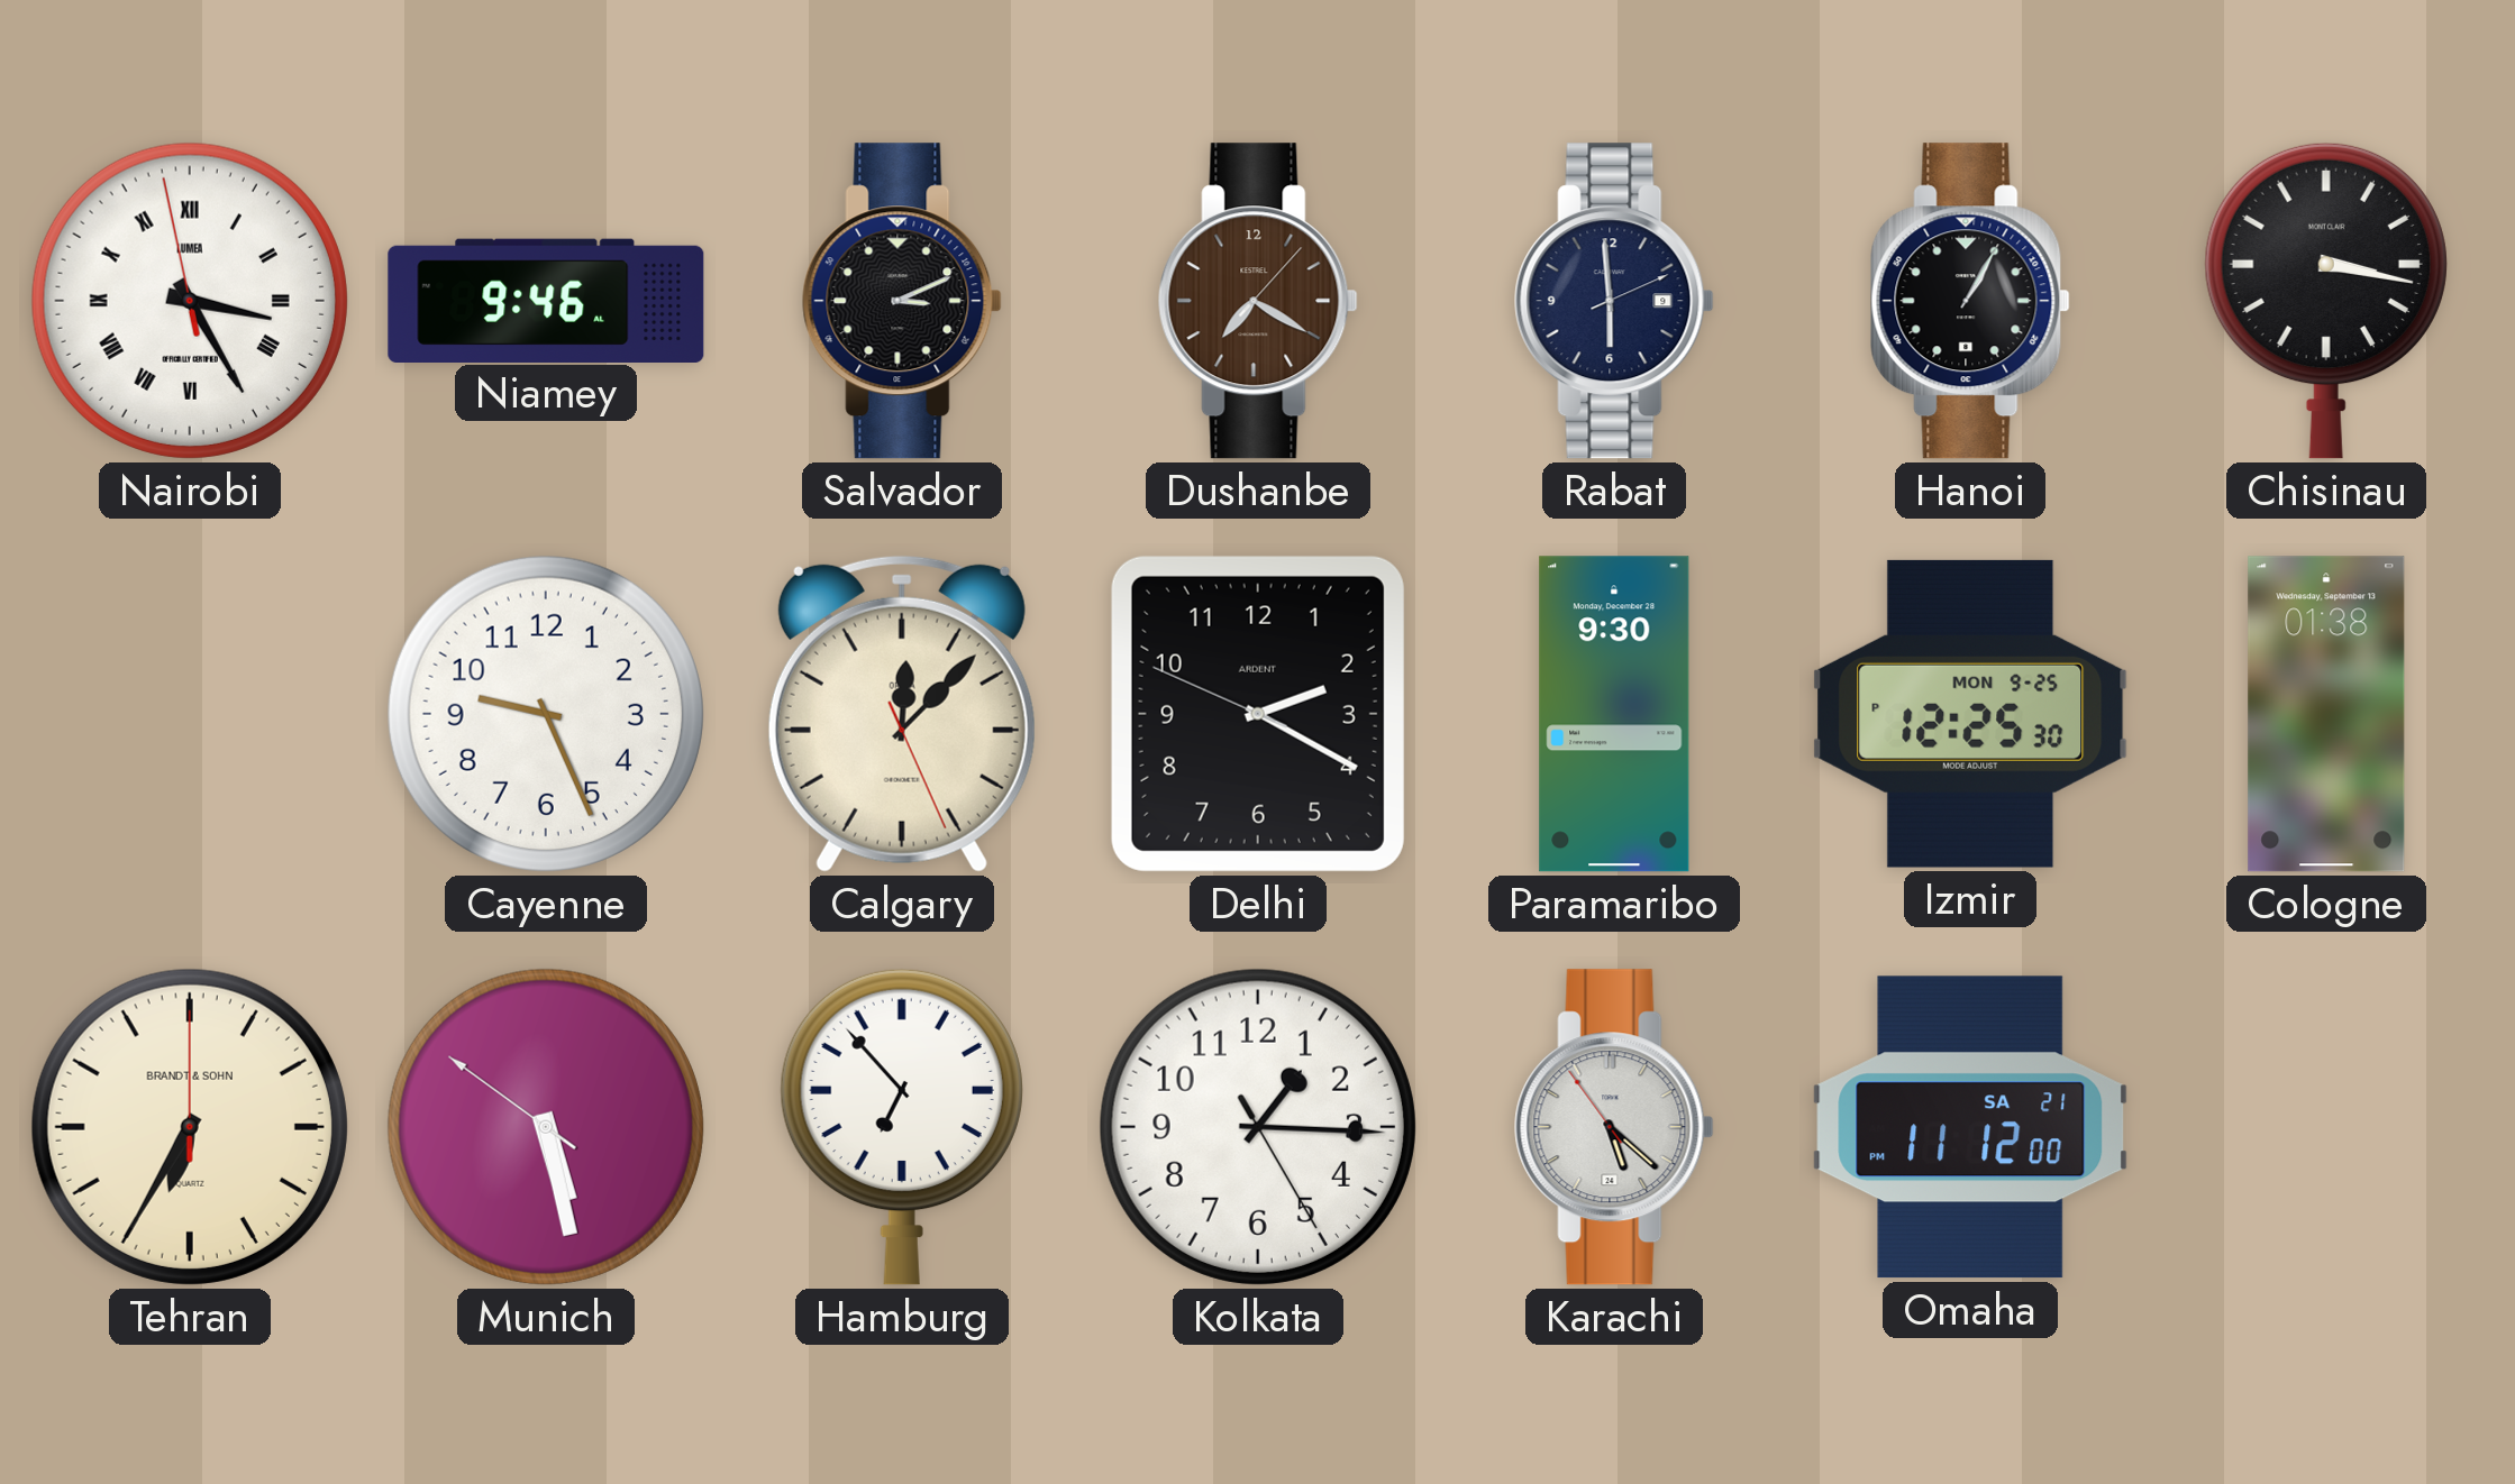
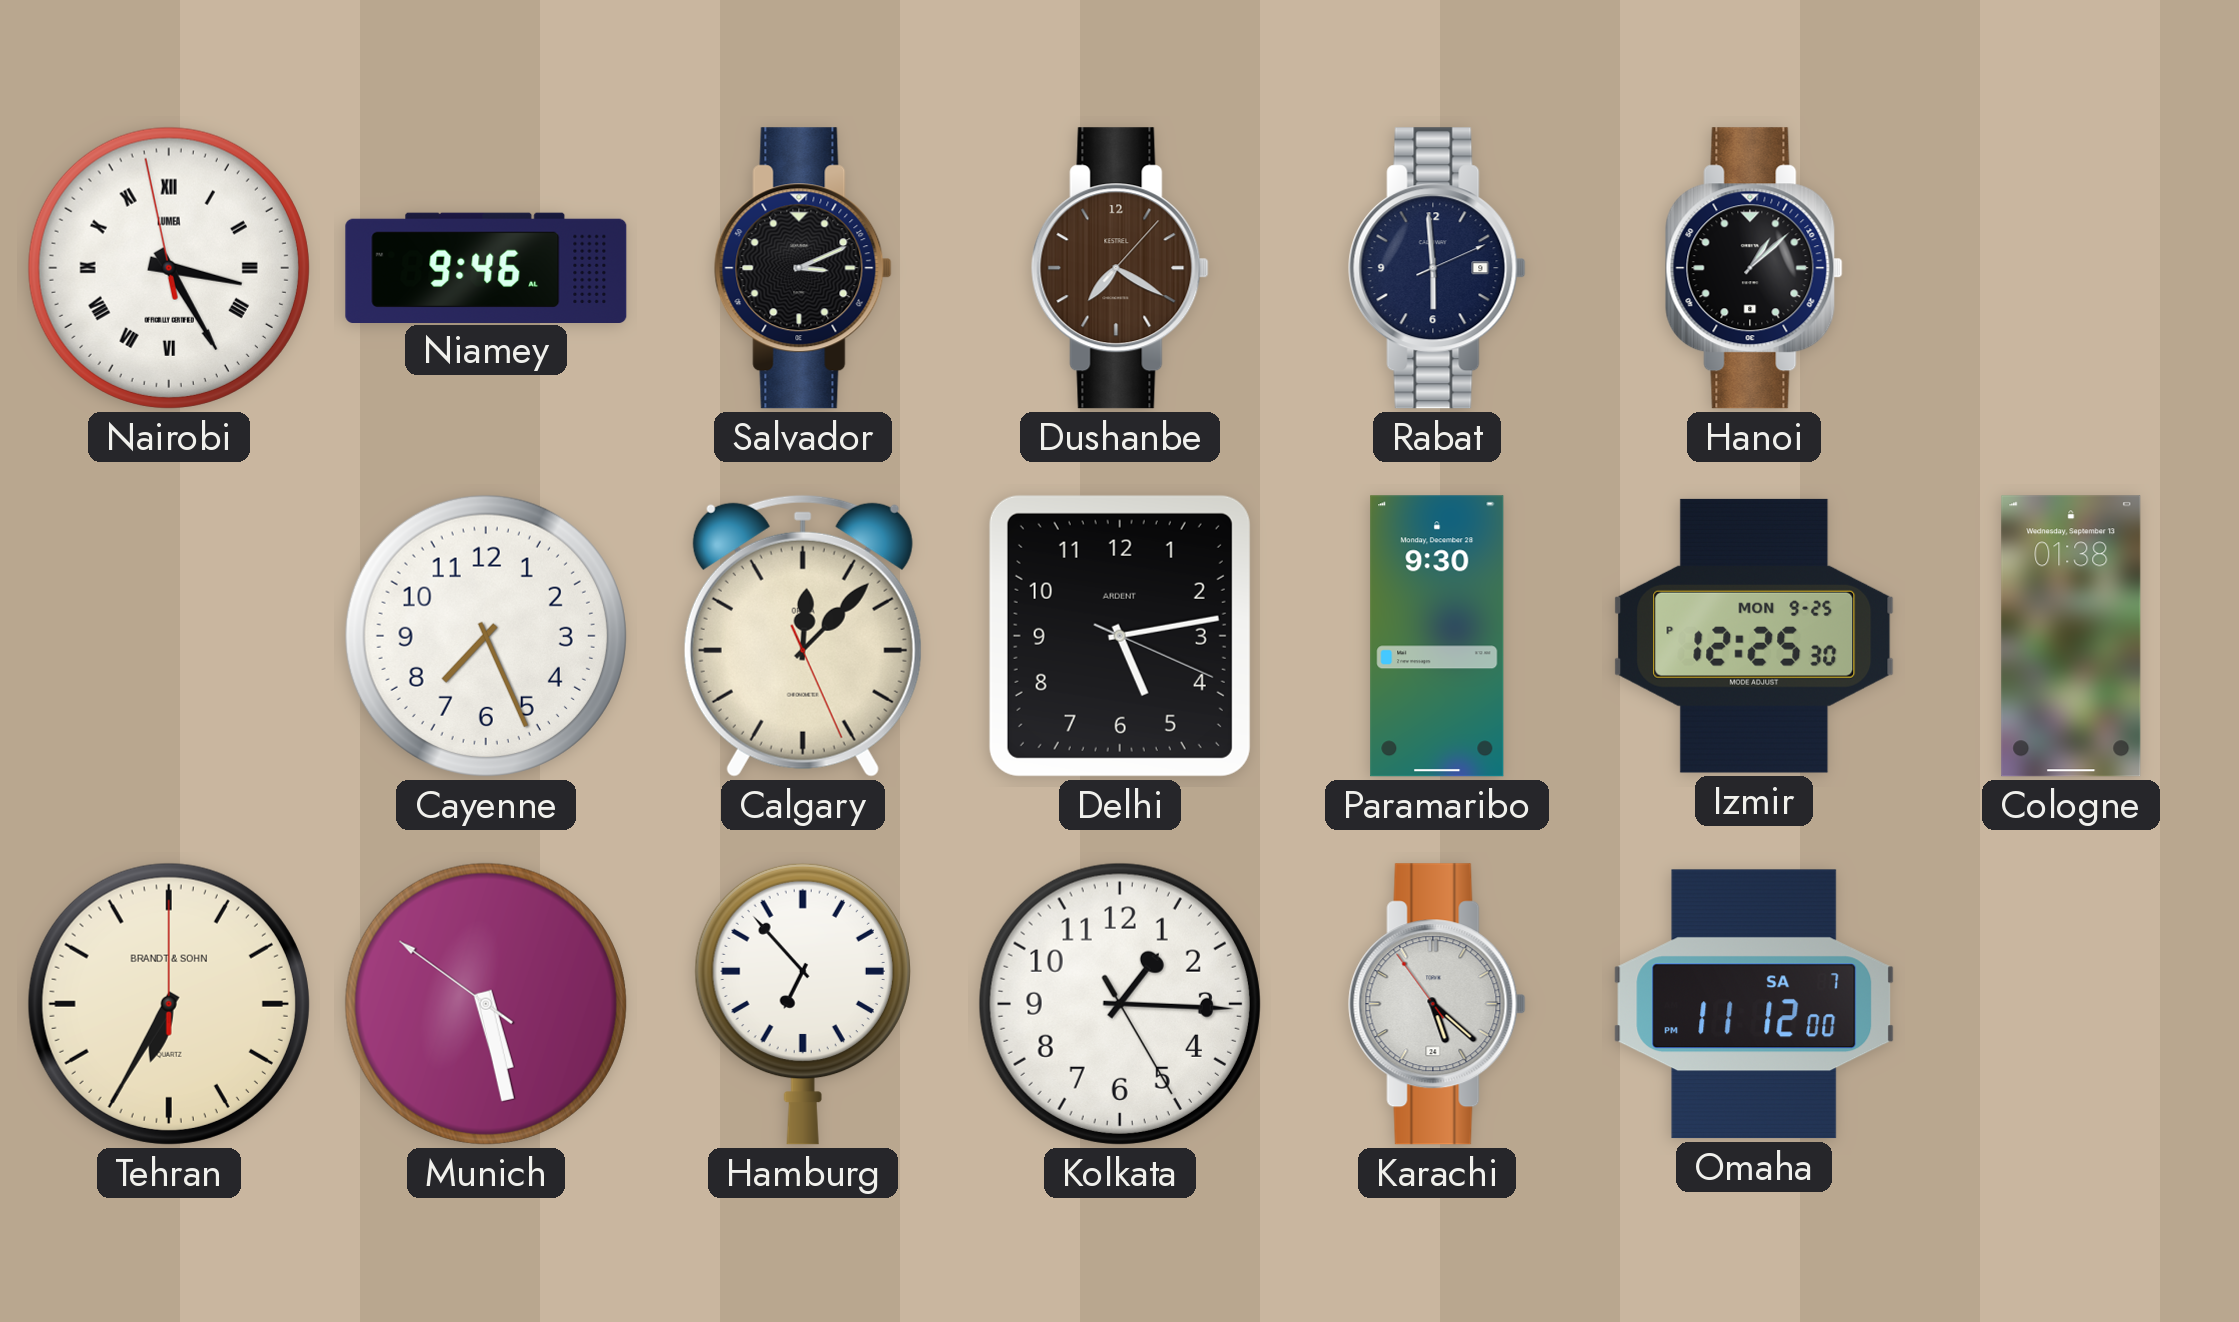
Hanoi: 1:05 -> 1:08 (1754, 268)
Chisinau: 3:17 -> none (2326, 301)
Cayenne: 9:26 -> 7:26 (486, 636)
Delhi: 2:19 -> 5:13 (1120, 636)
Omaha date: SA 21 -> SA 7 (1754, 1004)
